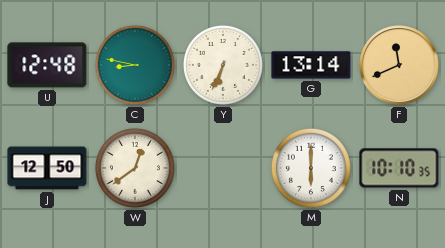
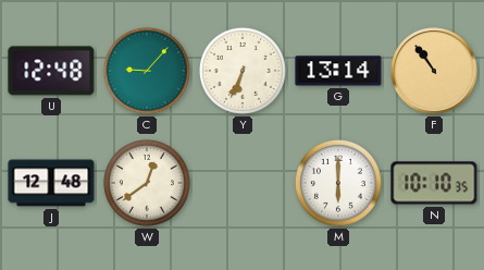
C: 8:47 -> 9:07 (147, 71)
F: 11:41 -> 10:54 (434, 71)
J: 12:50 -> 12:48 (51, 183)
